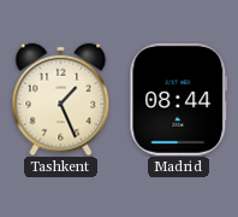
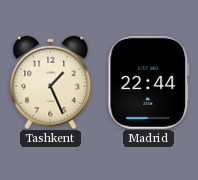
Madrid: 08:44 -> 22:44 (149, 82)
